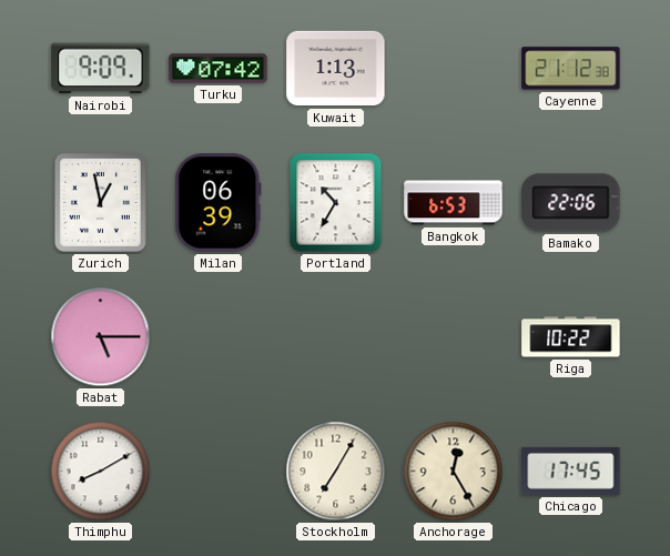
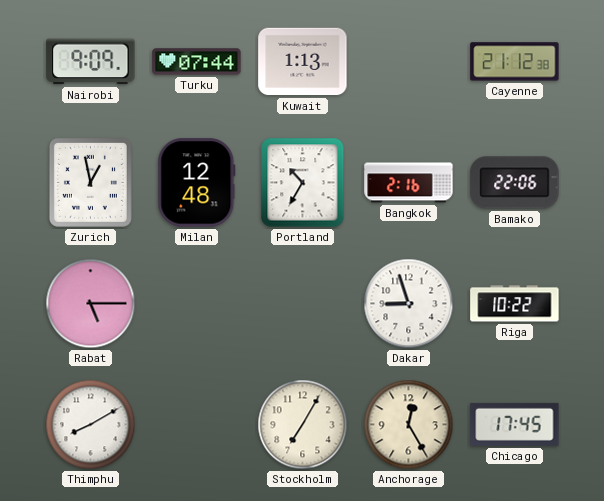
Turku: 07:42 -> 07:44 (197, 62)
Milan: 06:39 -> 12:48 (197, 183)
Bangkok: 6:53 -> 2:16 (409, 183)
Dakar: none -> 8:57 (409, 304)
